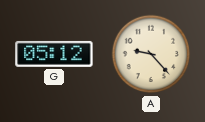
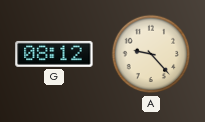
G: 05:12 -> 08:12 (54, 54)
